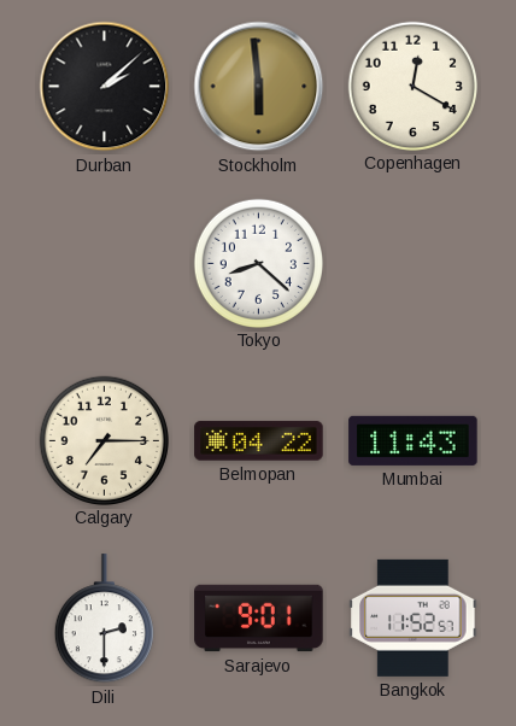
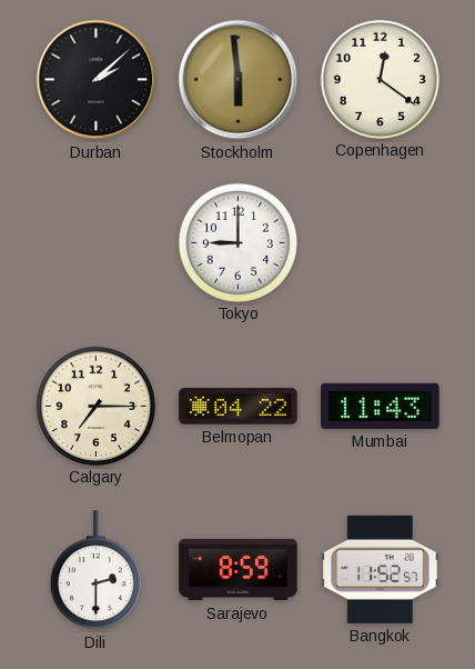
Copenhagen: 12:20 -> 12:21 (380, 79)
Tokyo: 8:22 -> 9:00 (238, 242)
Sarajevo: 9:01 -> 8:59 (239, 570)
